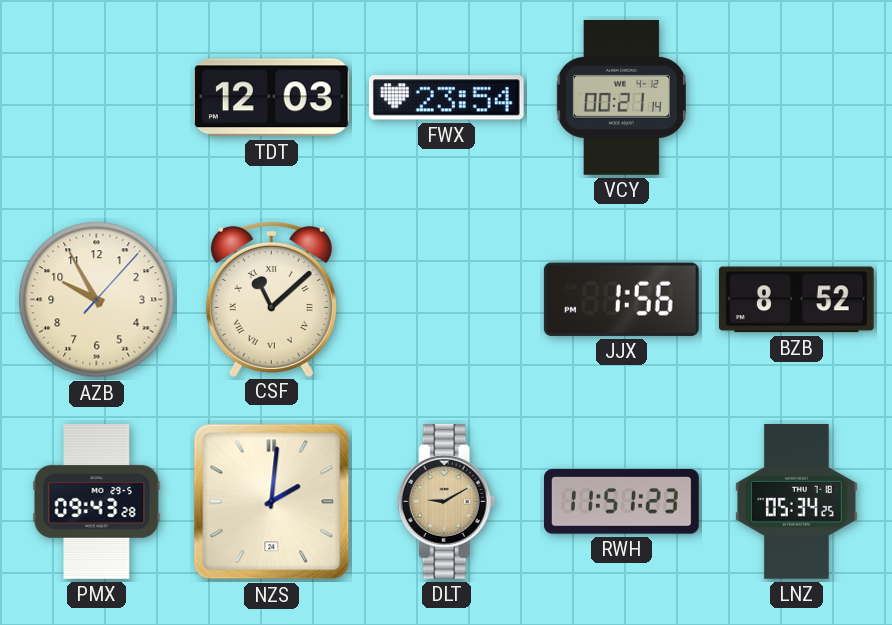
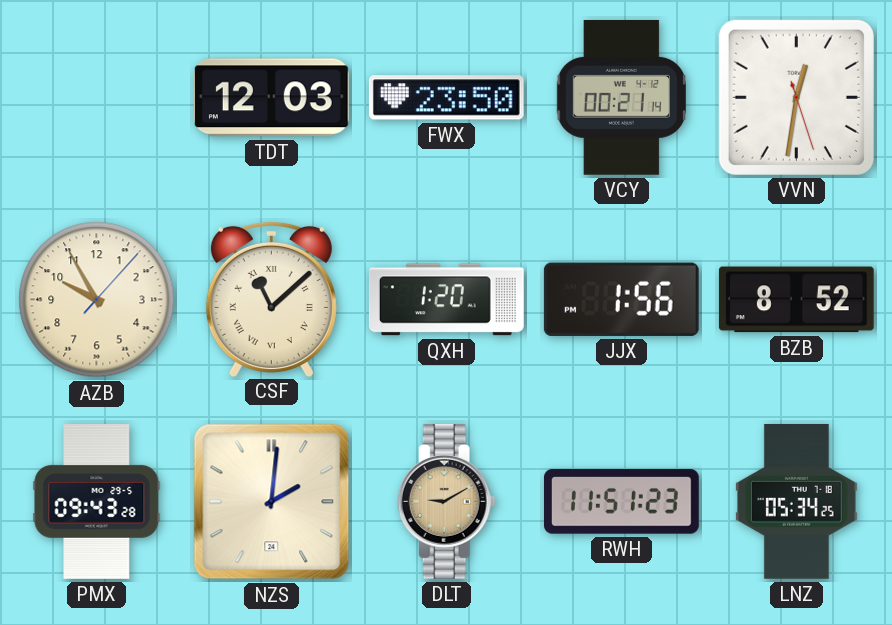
FWX: 23:54 -> 23:50 (446, 98)
VVN: none -> 12:31 (796, 97)
QXH: none -> 1:20 (446, 300)
